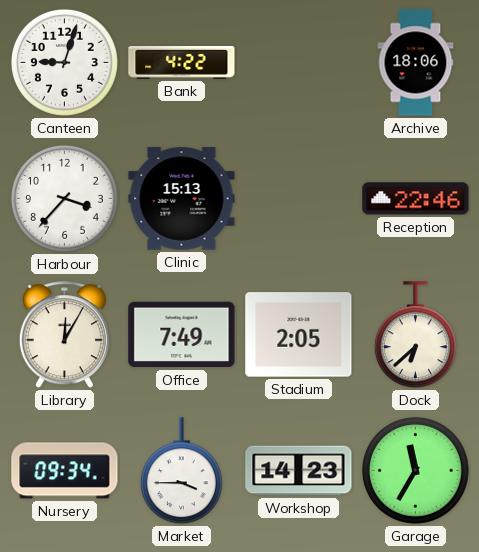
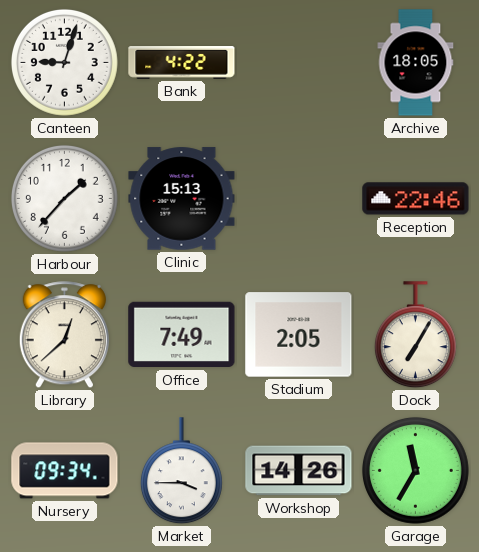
Archive: 18:06 -> 18:05 (416, 63)
Harbour: 3:37 -> 1:37 (64, 198)
Library: 12:05 -> 12:38 (64, 335)
Dock: 6:38 -> 7:05 (415, 335)
Workshop: 14:23 -> 14:26 (299, 471)
